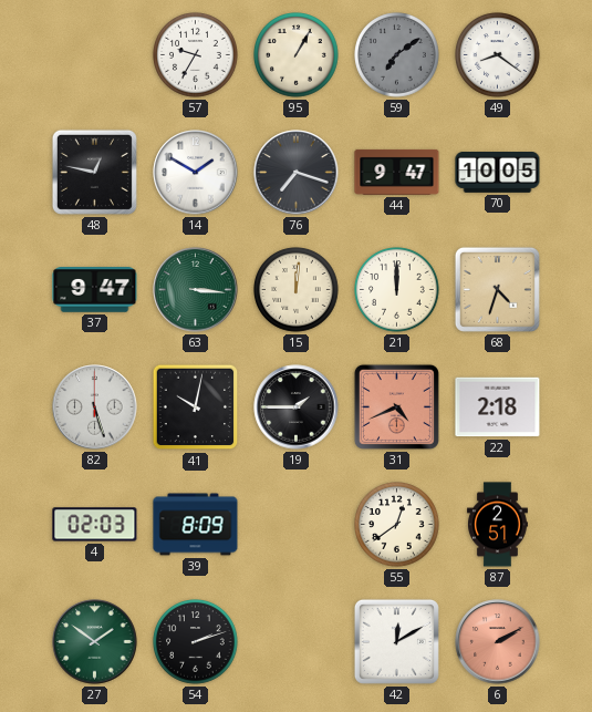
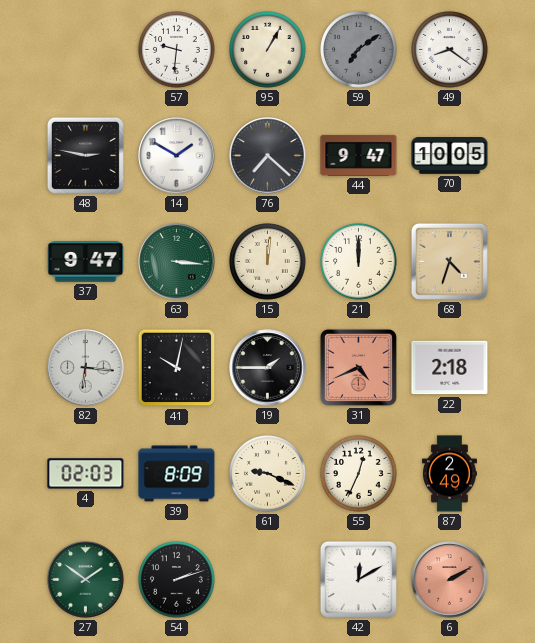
57: 9:35 -> 9:31 (177, 50)
48: 12:47 -> 2:47 (85, 155)
76: 7:18 -> 7:22 (268, 156)
82: 5:27 -> 6:16 (86, 368)
61: none -> 9:19 (268, 474)
55: 12:39 -> 12:34 (359, 474)
87: 2:51 -> 2:49 (449, 474)
